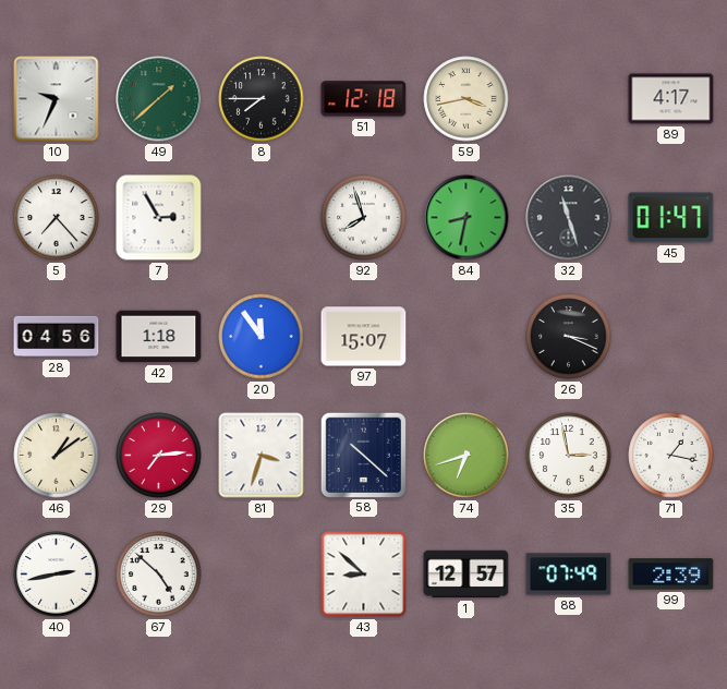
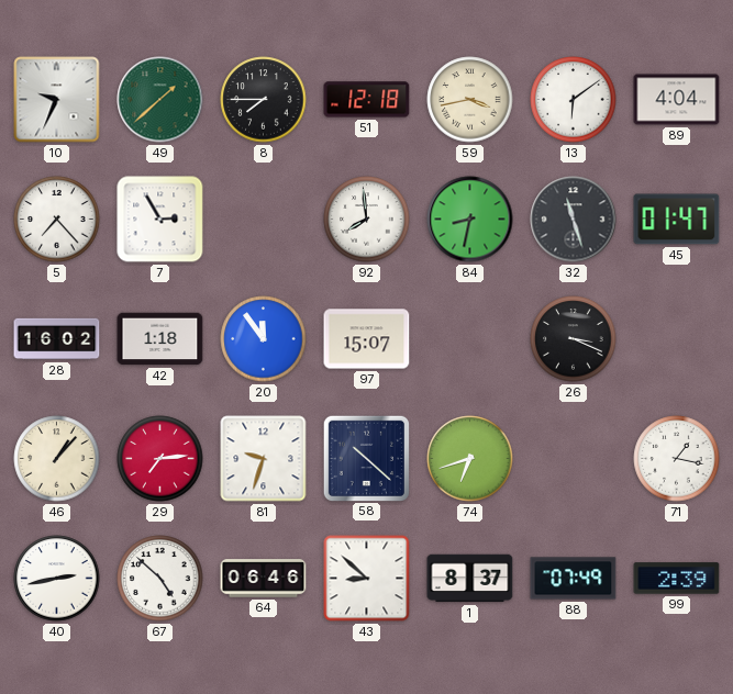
13: none -> 6:09 (574, 100)
89: 4:17 -> 4:04 (677, 100)
92: 7:57 -> 7:59 (367, 220)
28: 04:56 -> 16:02 (57, 339)
46: 1:09 -> 1:07 (57, 459)
81: 3:33 -> 9:33 (264, 459)
35: 2:58 -> none (569, 456)
64: none -> 06:46 (264, 579)
1: 12:57 -> 8:37 (470, 579)
